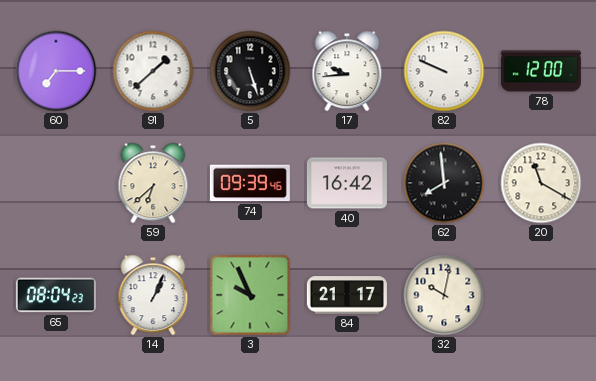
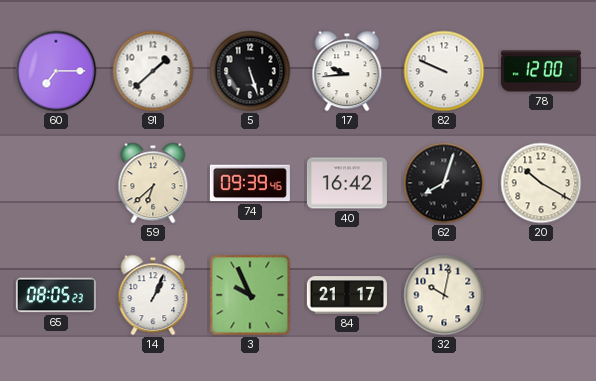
62: 7:59 -> 8:03 (444, 183)
20: 11:20 -> 10:20 (541, 183)
65: 08:04 -> 08:05 (56, 295)
